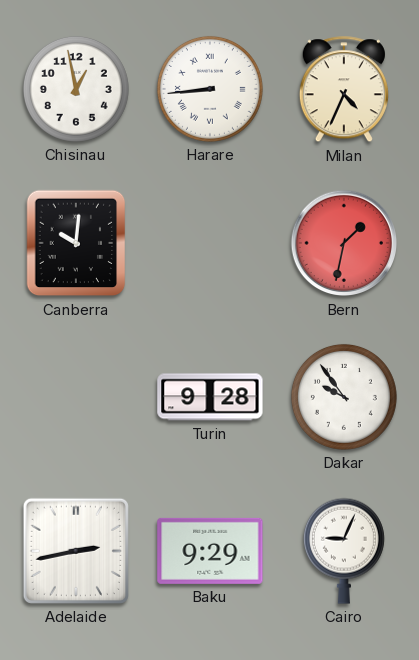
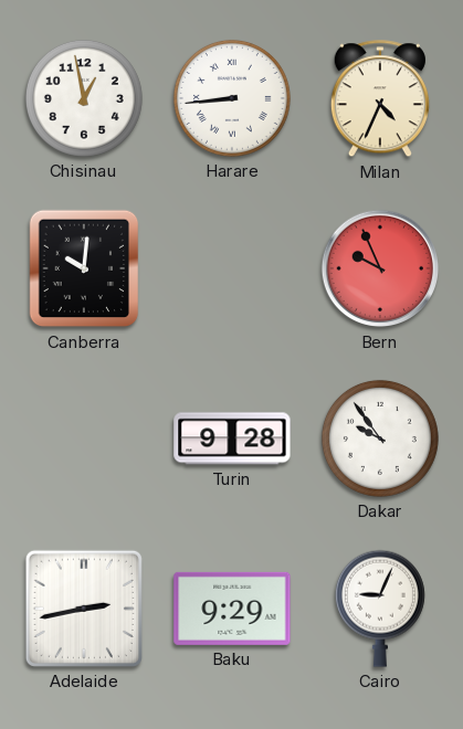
Bern: 1:32 -> 9:56 (380, 268)
